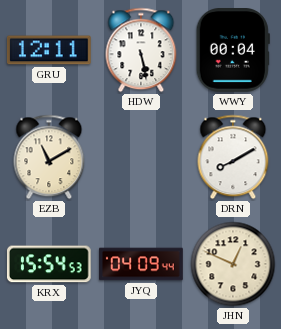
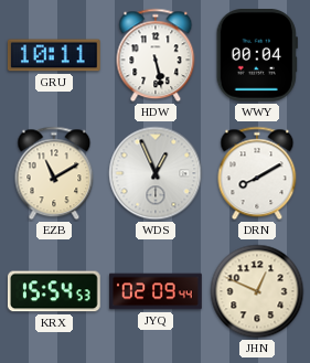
GRU: 12:11 -> 10:11 (54, 55)
WDS: none -> 12:56 (156, 173)
JYQ: 04:09 -> 02:09 (156, 291)
